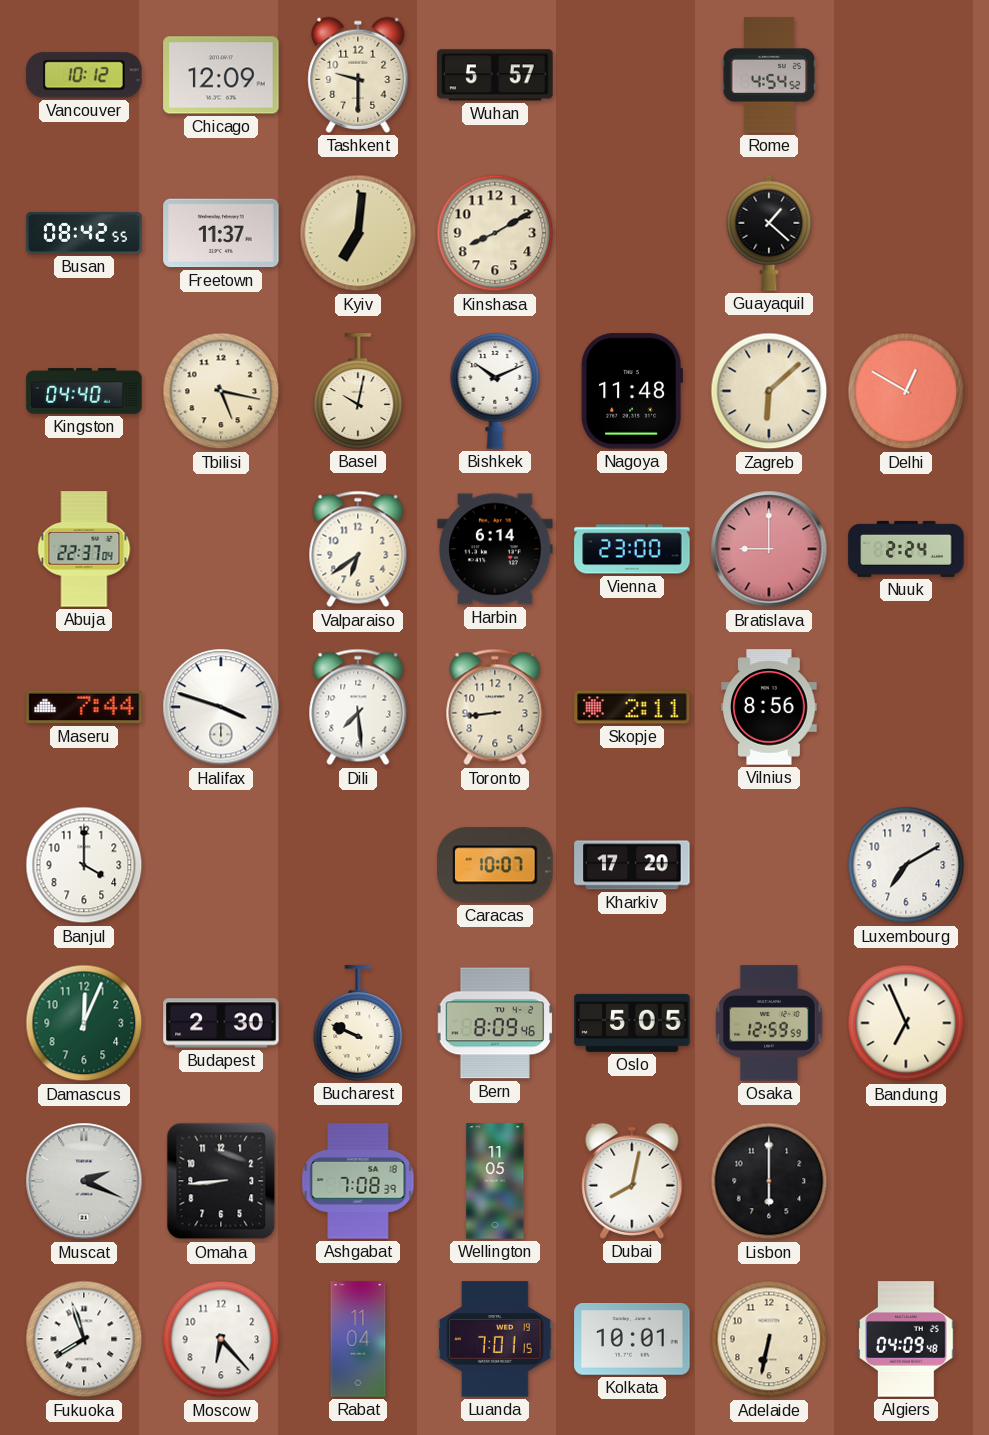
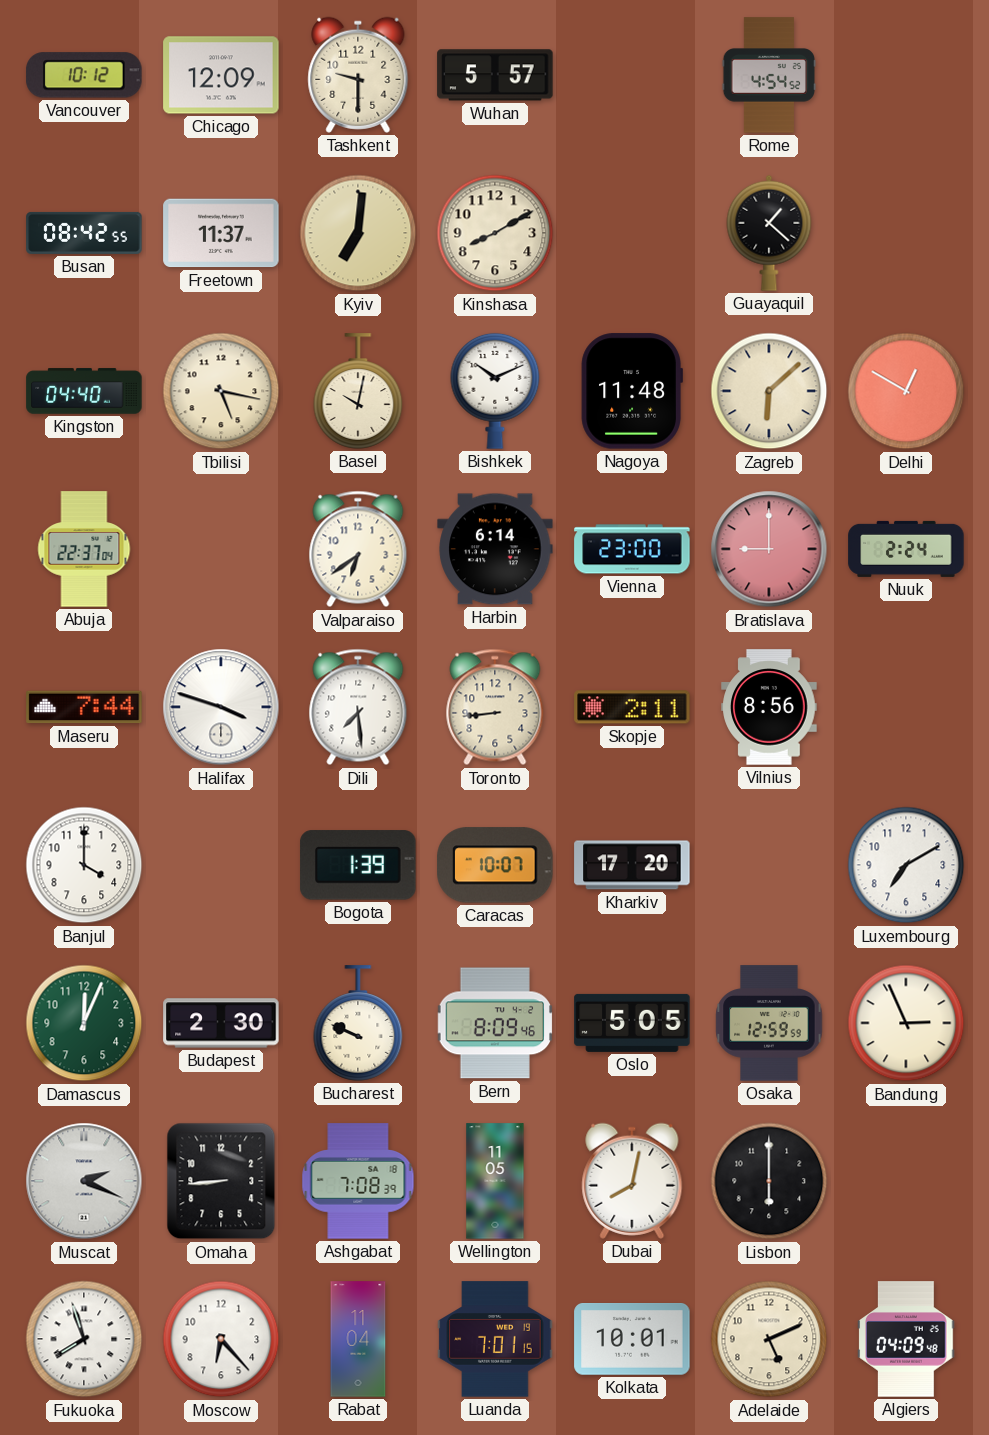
Bogota: none -> 1:39 (358, 865)
Bandung: 6:56 -> 2:56 (906, 1023)
Adelaide: 6:32 -> 5:11 (769, 1339)
